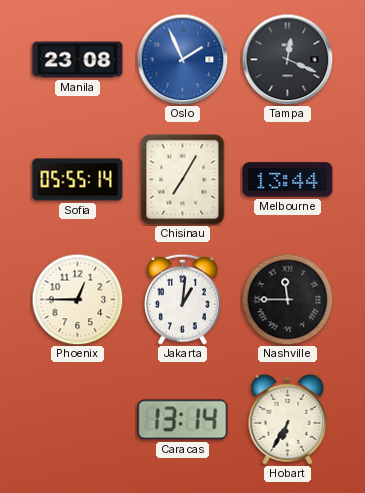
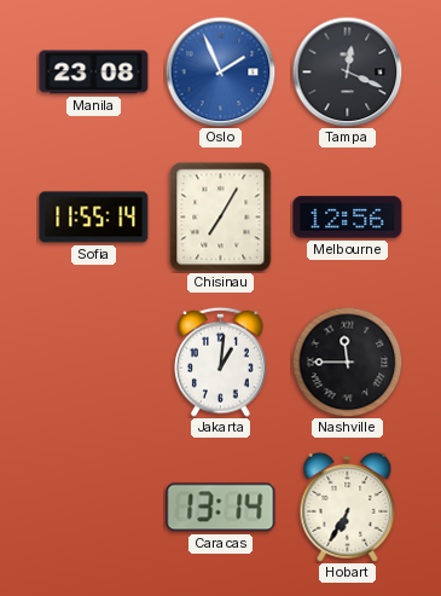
Sofia: 05:55 -> 11:55 (94, 218)
Melbourne: 13:44 -> 12:56 (348, 218)
Phoenix: 12:45 -> none (77, 299)
